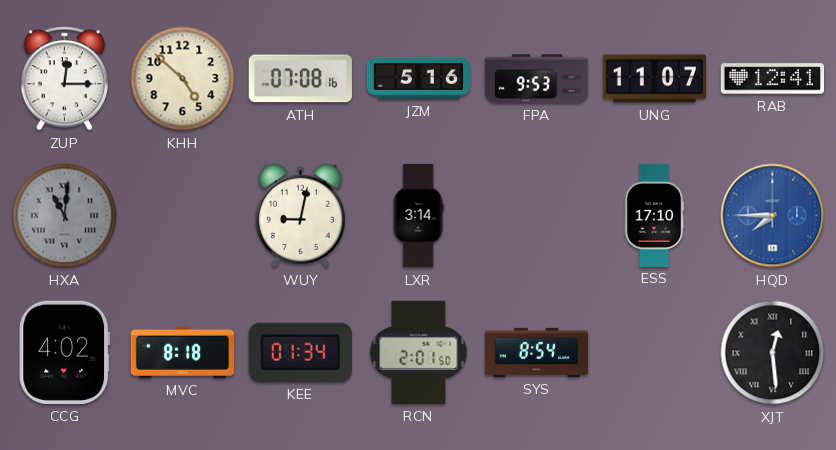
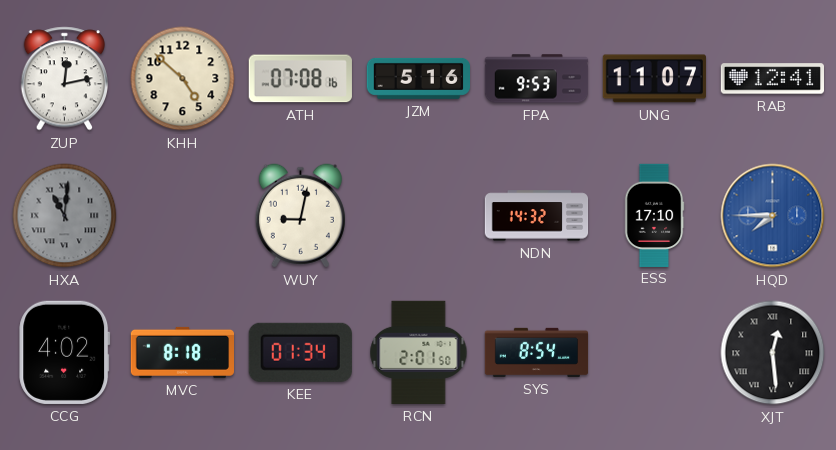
ZUP: 12:15 -> 12:13 (65, 79)
LXR: 3:14 -> none (418, 216)
NDN: none -> 14:32 (537, 216)
